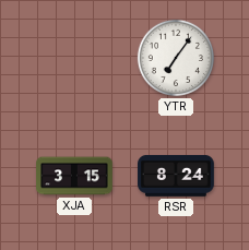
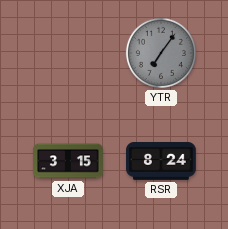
YTR dial: white -> grey (161, 53)
